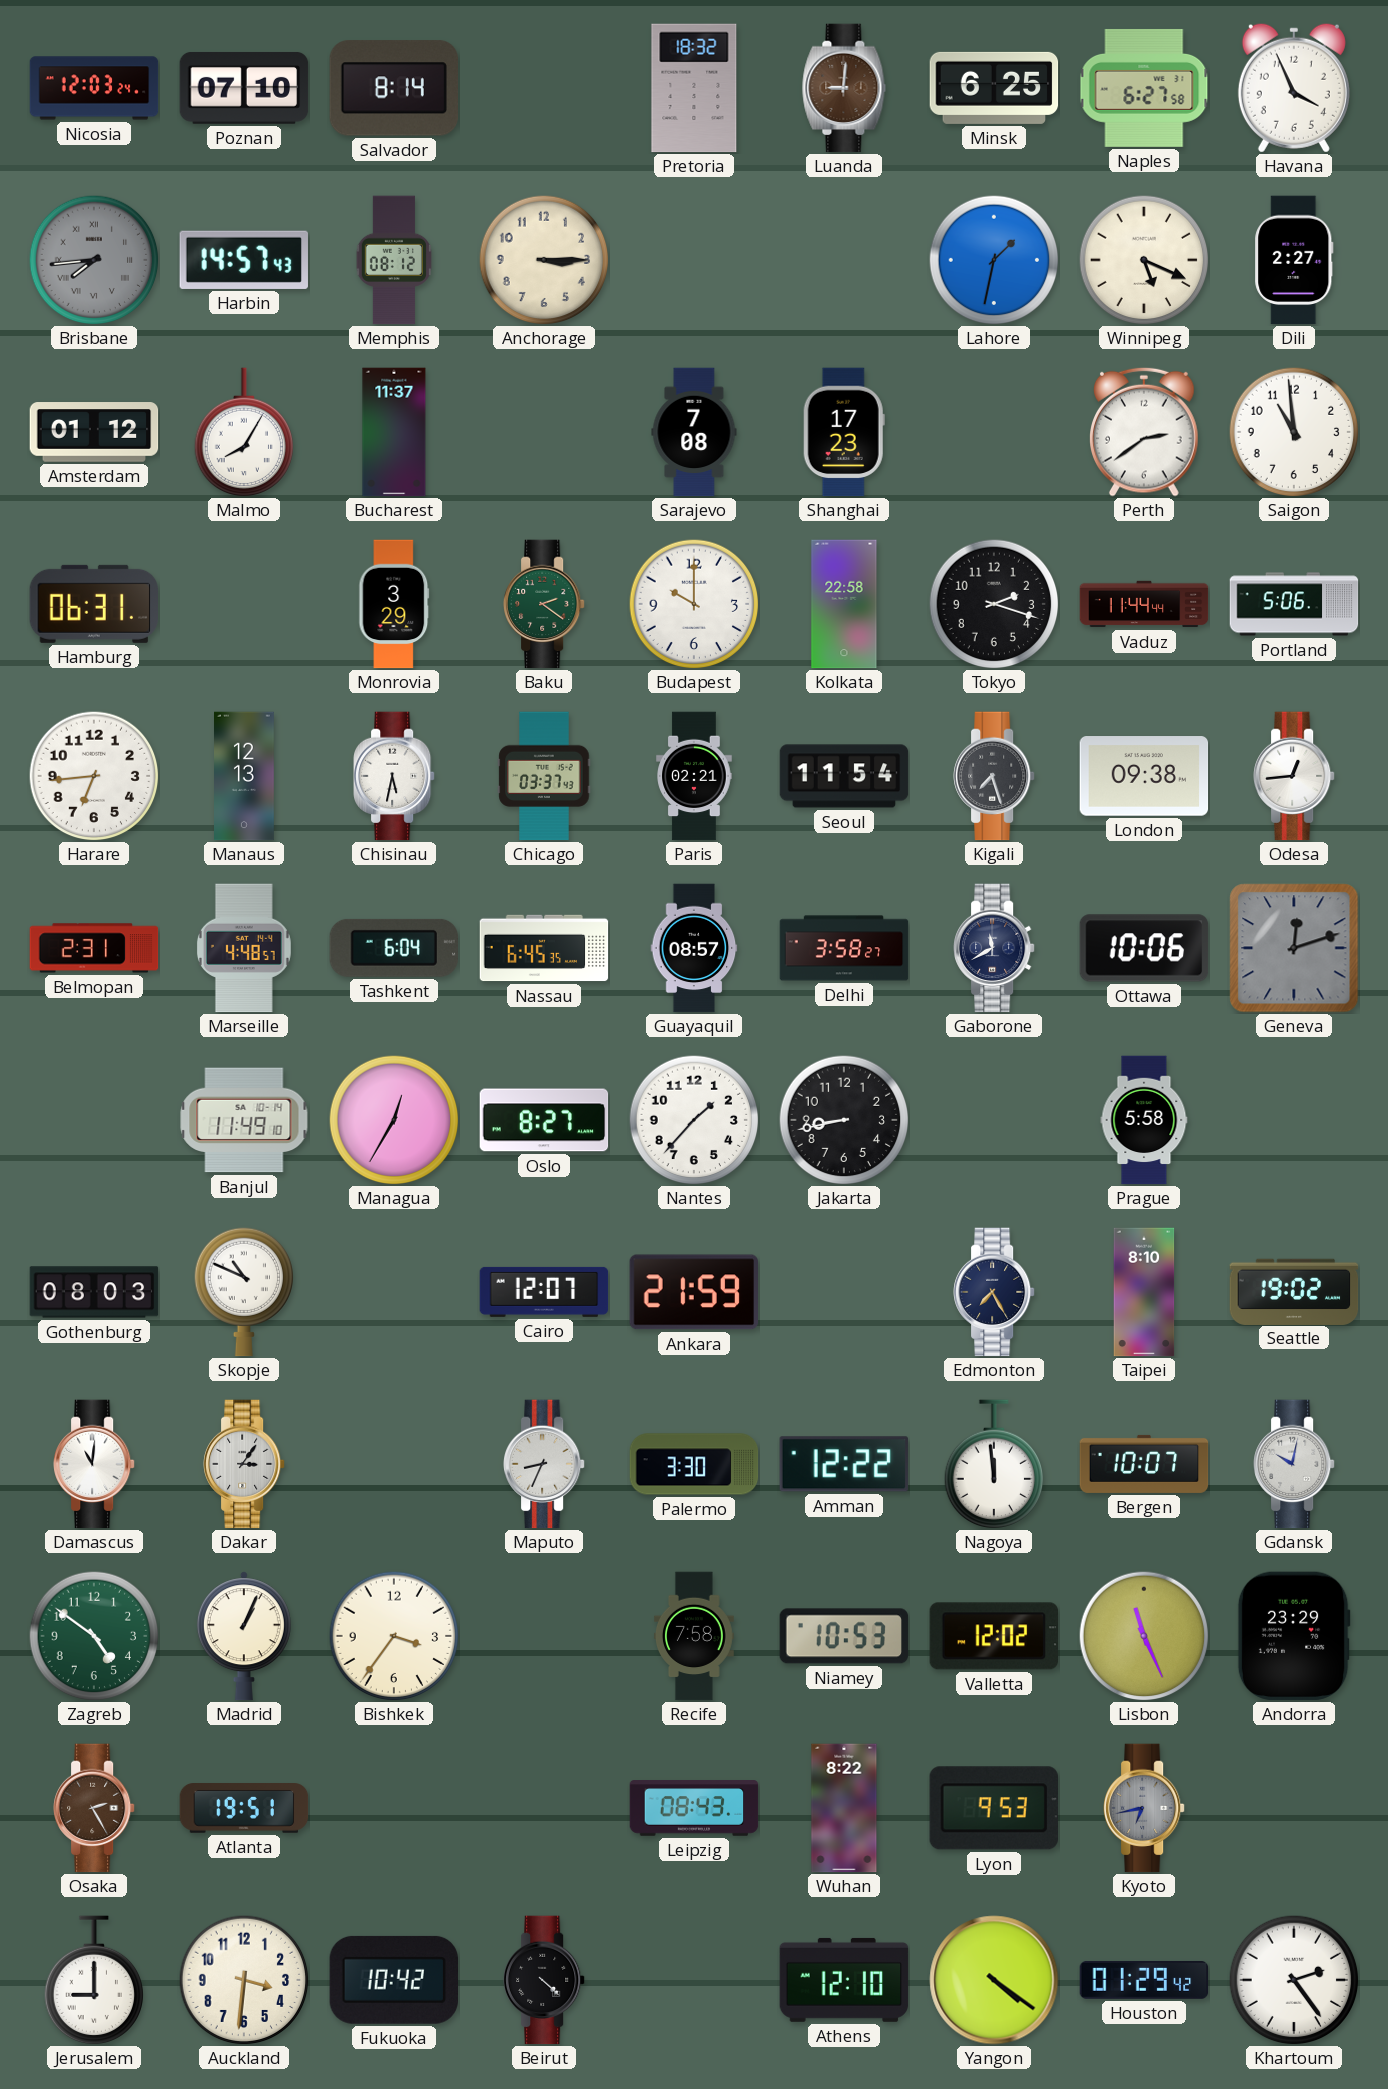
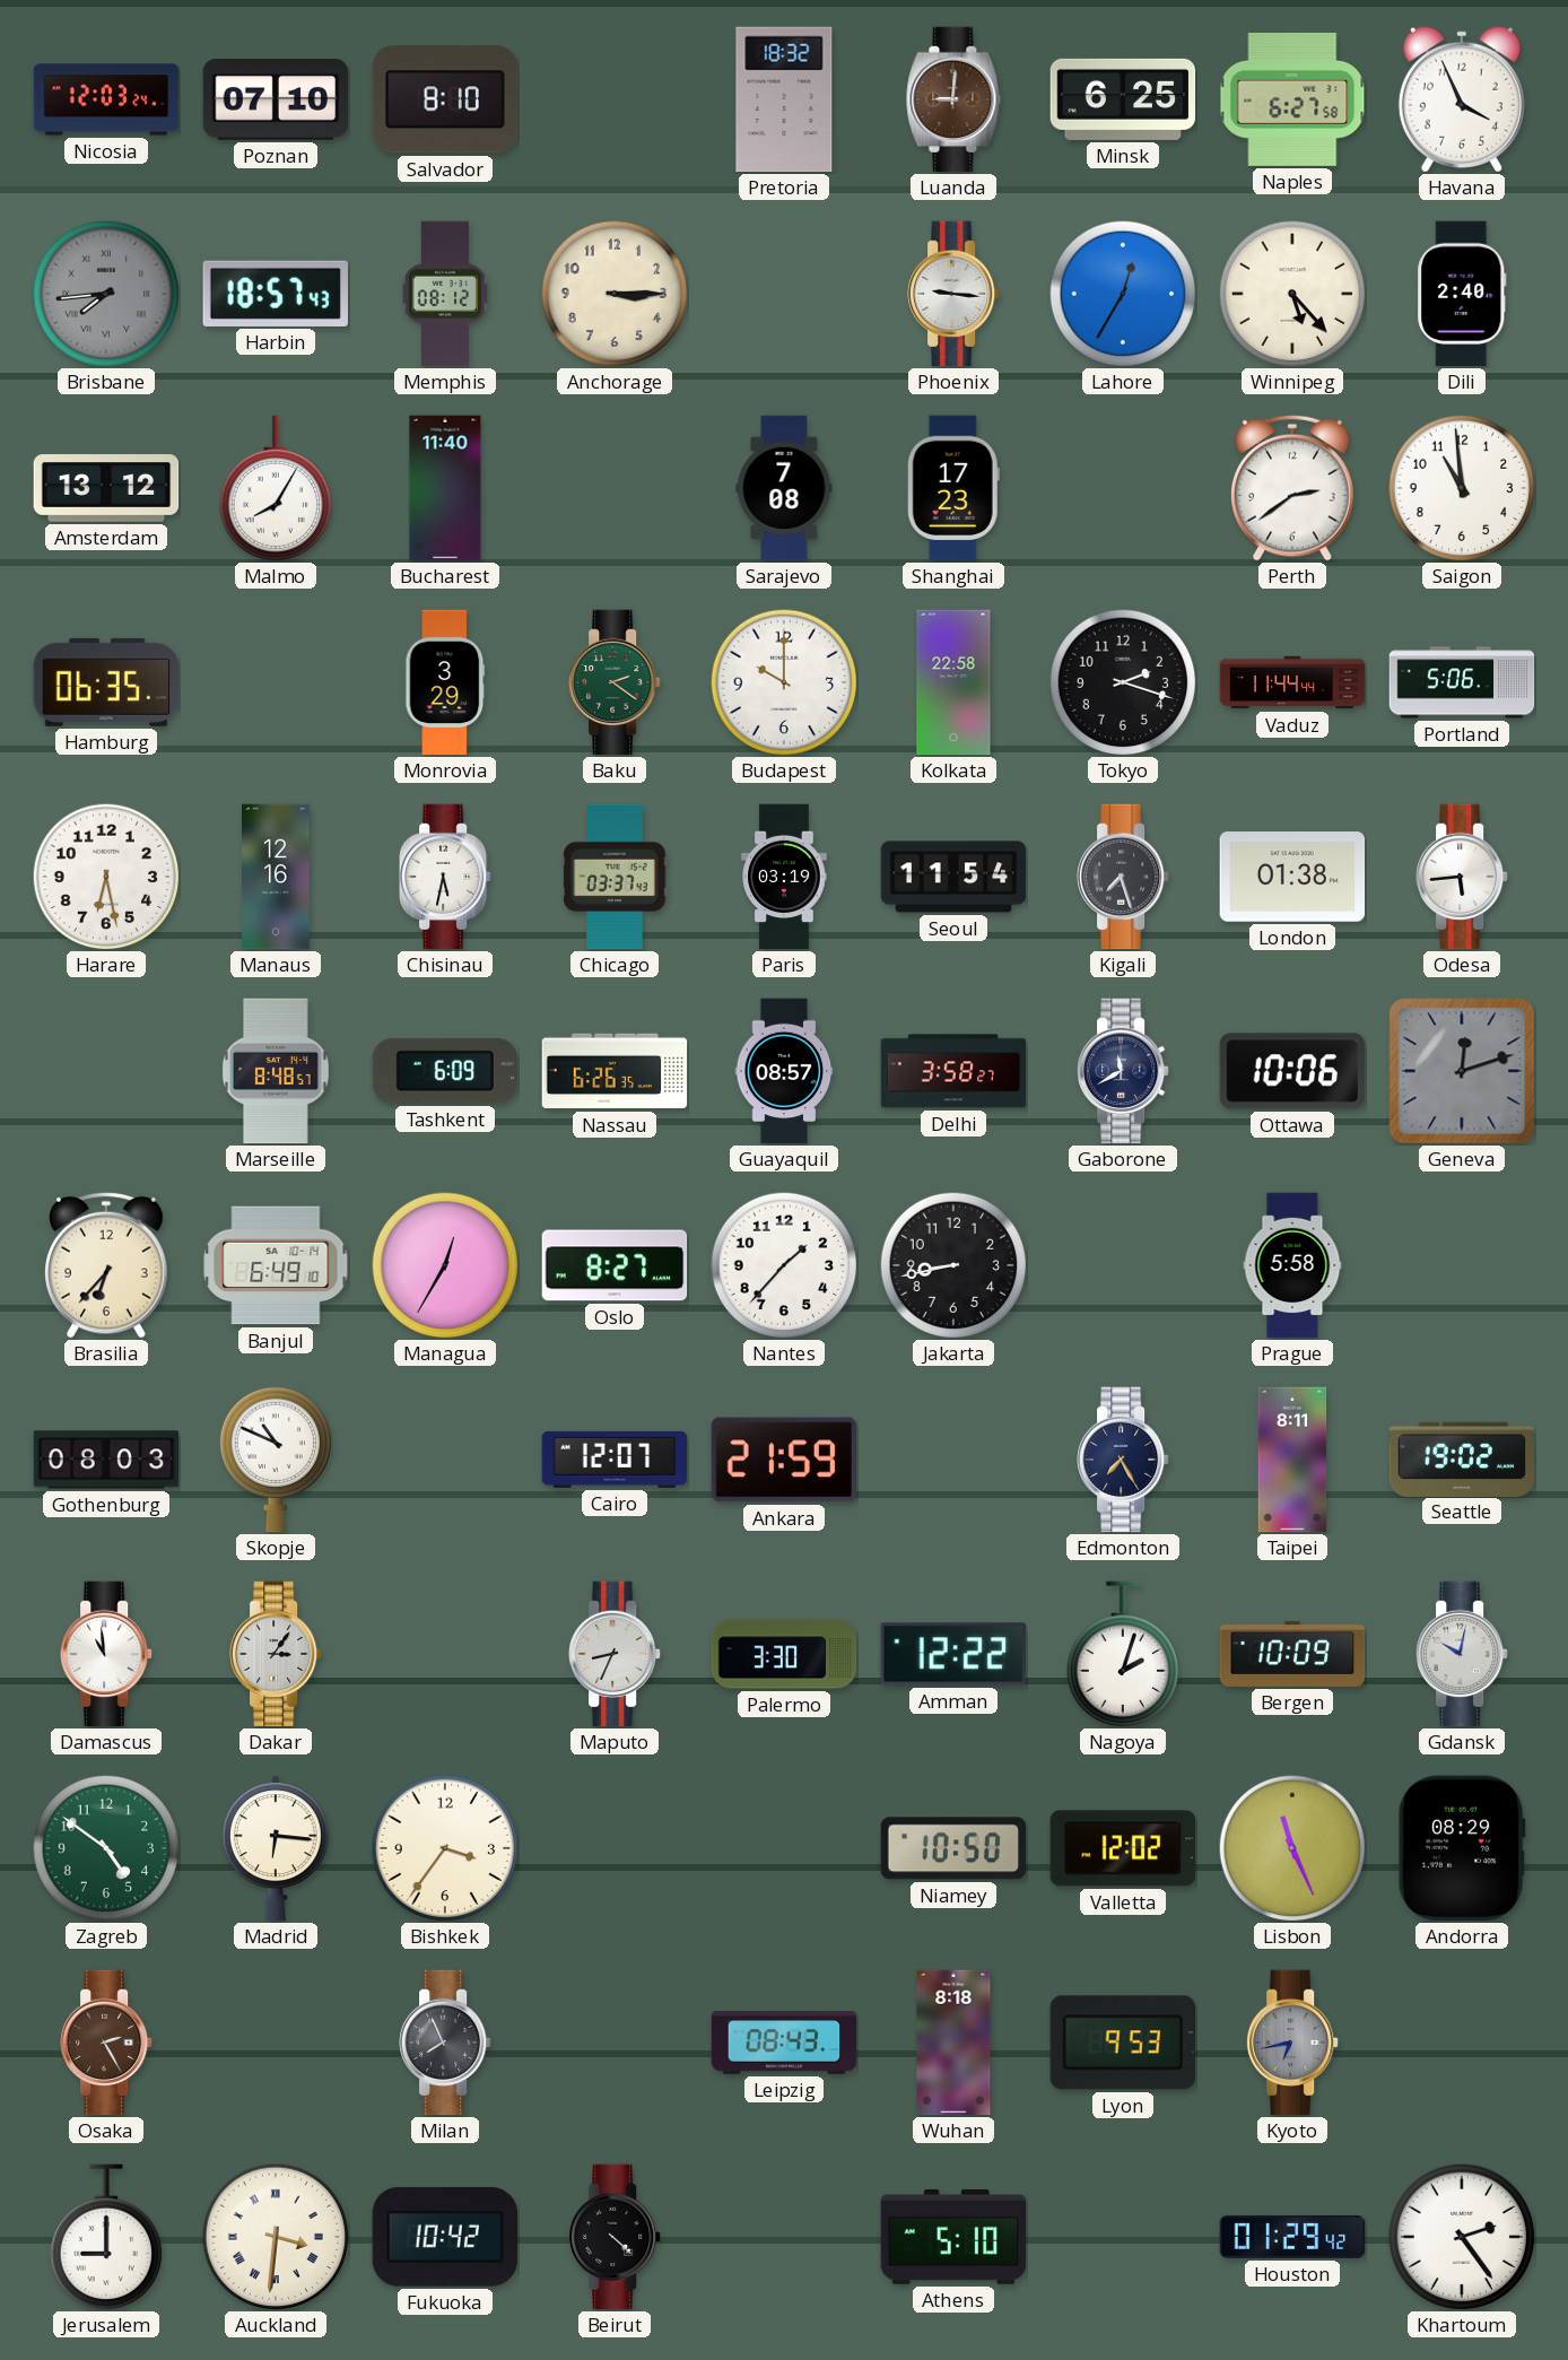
Salvador: 8:14 -> 8:10 (444, 99)
Harbin: 14:57 -> 18:57 (276, 294)
Phoenix: none -> 9:16 (955, 294)
Lahore: 1:32 -> 12:35 (1123, 294)
Winnipeg: 5:19 -> 5:23 (1292, 294)
Dili: 2:27 -> 2:40 (1462, 294)
Amsterdam: 01:12 -> 13:12 (106, 488)
Bucharest: 11:37 -> 11:40 (445, 488)
Hamburg: 06:31 -> 06:35 (105, 682)
Harare: 6:44 -> 6:28 (106, 877)
Manaus: 12:13 -> 12:16 (277, 877)
Paris: 02:21 -> 03:19 (784, 877)
London: 09:38 -> 01:38 (1292, 877)
Odesa: 12:44 -> 5:44 (1463, 877)
Belmopan: 2:31 -> none (94, 948)
Marseille: 4:48 -> 8:48 (276, 1071)
Tashkent: 6:04 -> 6:09 (444, 1071)
Nassau: 6:45 -> 6:26 (615, 1071)
Brasilia: none -> 6:37 (107, 1265)
Banjul: 11:49 -> 6:49 (276, 1265)
Taipei: 8:10 -> 8:11 (1292, 1460)
Damascus: 11:01 -> 10:59 (107, 1654)
Nagoya: 11:59 -> 2:03 (1122, 1654)
Bergen: 10:07 -> 10:09 (1292, 1654)
Madrid: 1:04 -> 6:16 (276, 1848)
Recife: 7:58 -> none (694, 1636)
Niamey: 10:53 -> 10:50 (953, 1848)
Andorra: 23:29 -> 08:29 (1462, 1848)
Atlanta: 19:51 -> none (244, 1809)
Milan: none -> 7:56 (446, 2043)
Wuhan: 8:22 -> 8:18 (953, 2043)
Auckland numerals: Arabic -> Roman (276, 2237)
Athens: 12:10 -> 5:10 (953, 2237)
Yangon: 4:21 -> none (994, 1980)
